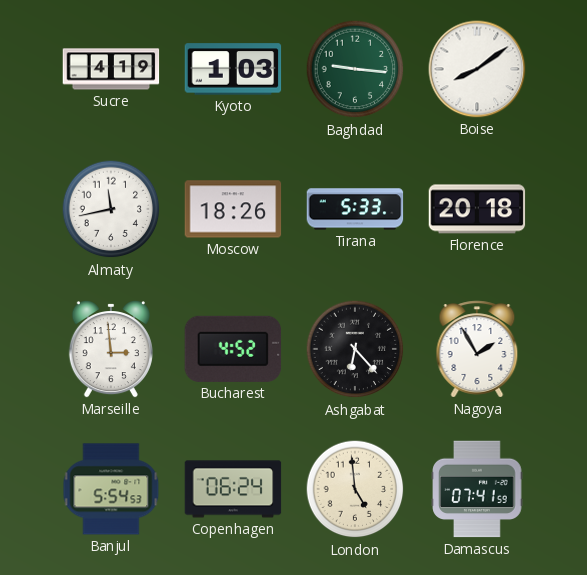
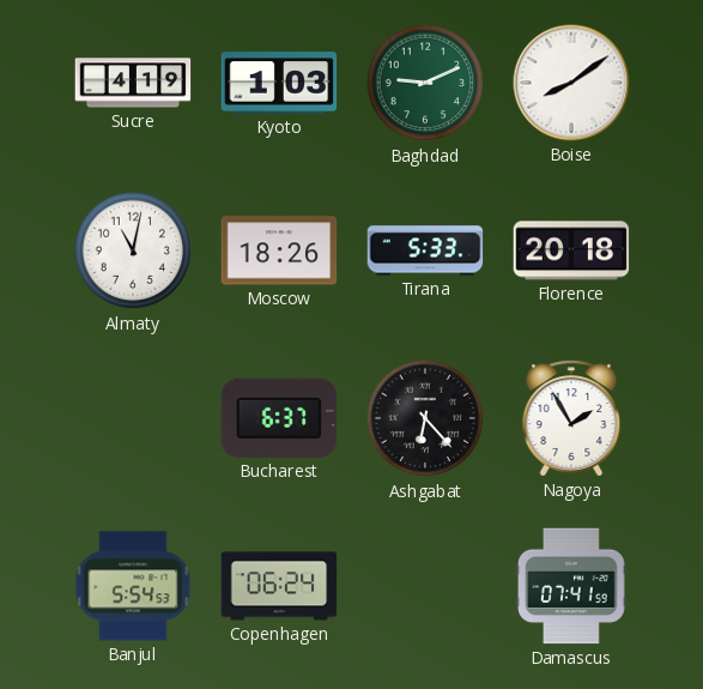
Baghdad: 9:16 -> 9:11 (425, 83)
Almaty: 11:43 -> 11:02 (133, 250)
Marseille: 2:59 -> none (111, 350)
Bucharest: 4:52 -> 6:37 (279, 418)
London: 4:59 -> none (355, 489)
